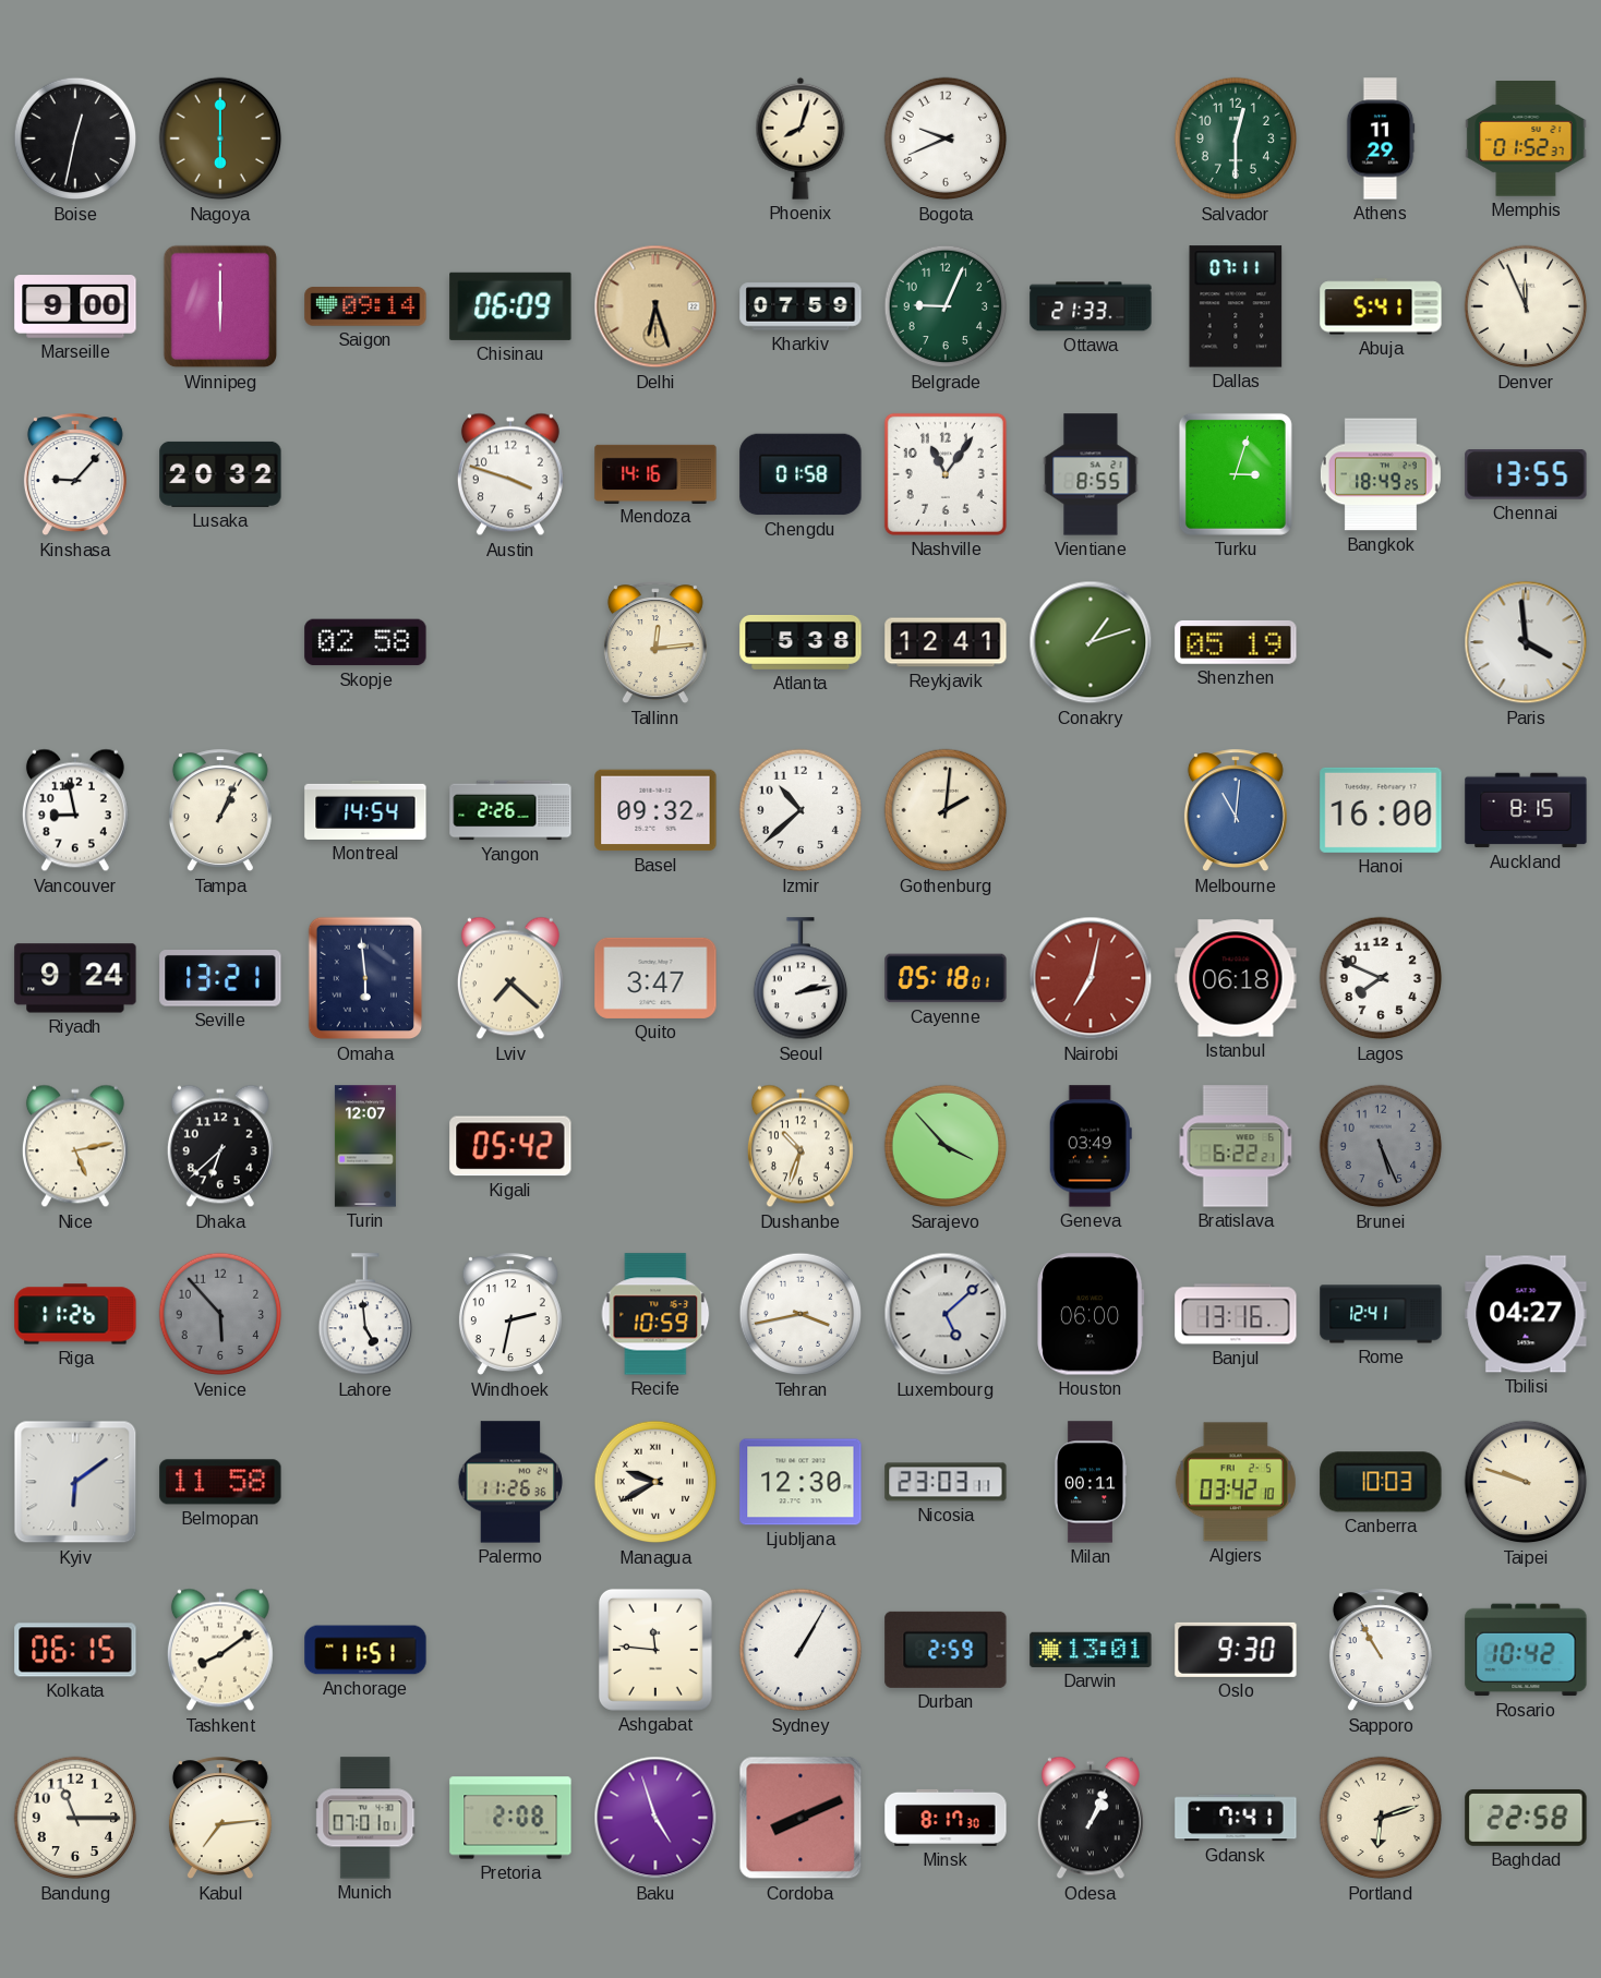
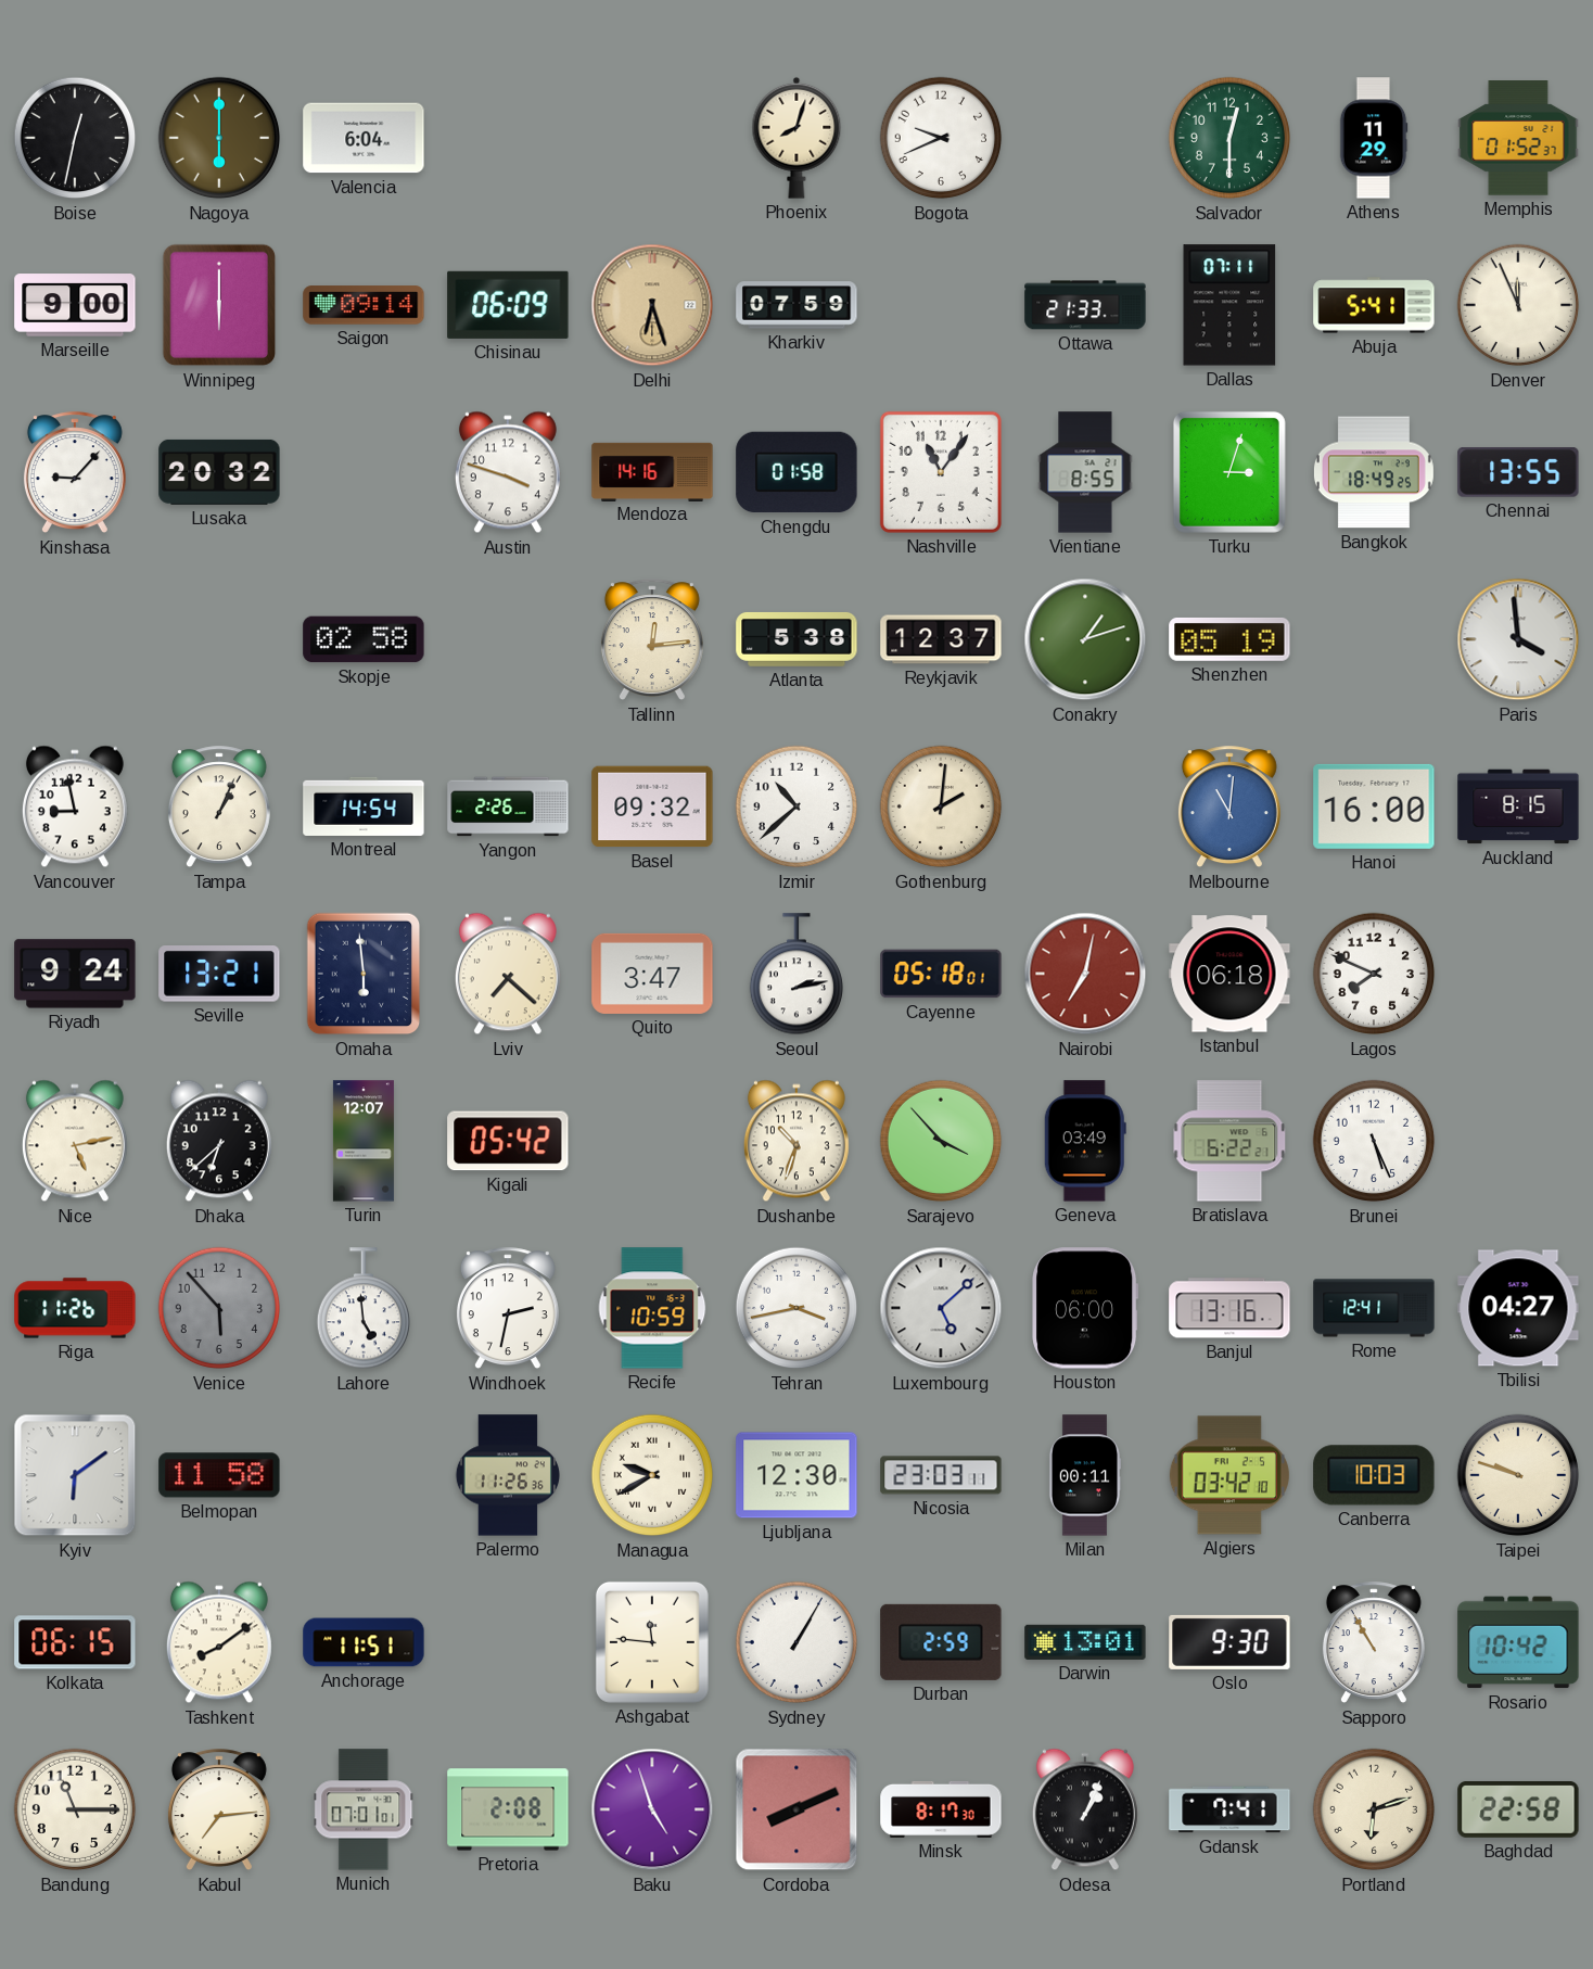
Valencia: none -> 6:04 (364, 138)
Belgrade: 9:04 -> none (946, 306)
Reykjavik: 12:41 -> 12:37 (941, 639)
Brunei dial: grey -> white (1374, 1141)
